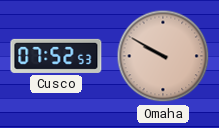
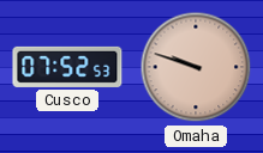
Omaha: 9:50 -> 9:48 (196, 67)
